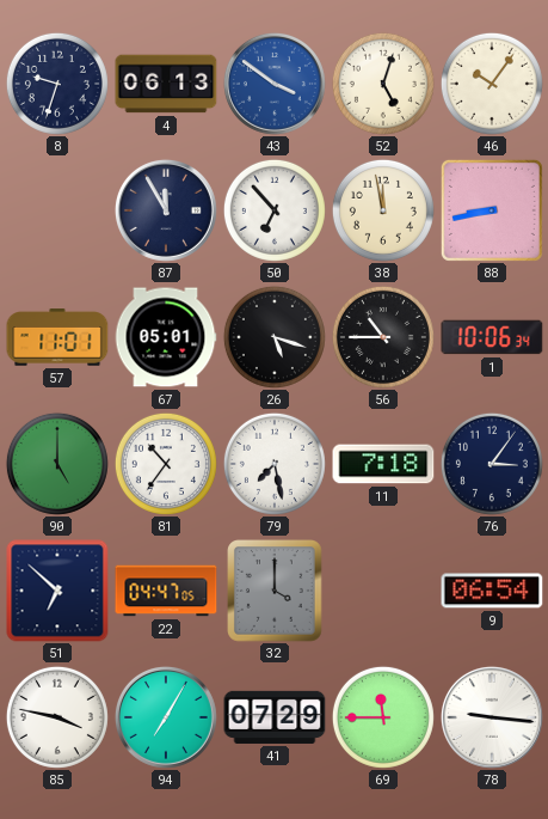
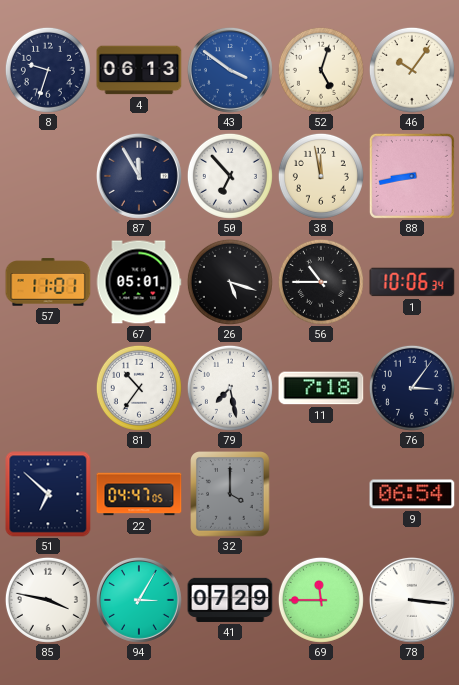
90: 5:00 -> none (57, 464)
94: 7:05 -> 3:05 (139, 600)
78: 9:16 -> 3:16 (412, 600)
